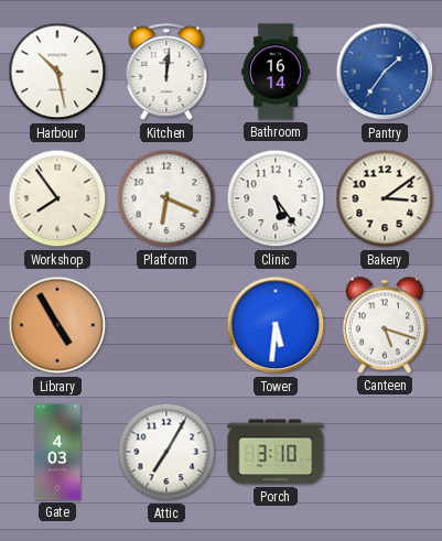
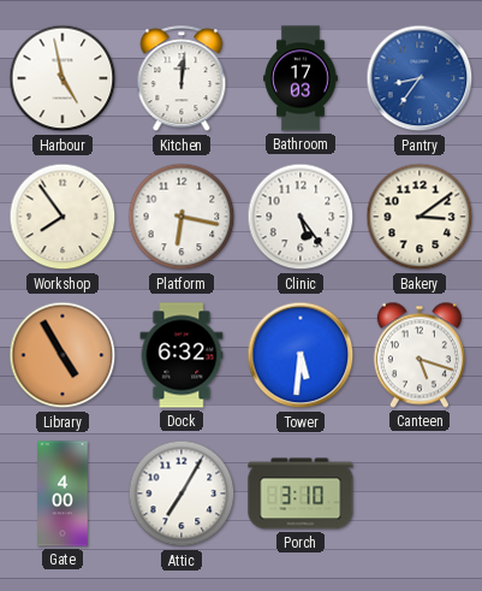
Harbour: 10:28 -> 4:58 (63, 78)
Bathroom: 16:14 -> 17:03 (302, 78)
Pantry: 1:36 -> 8:36 (419, 78)
Platform: 6:19 -> 6:17 (182, 217)
Dock: none -> 6:32 (182, 355)
Gate: 4:03 -> 4:00 (63, 494)
